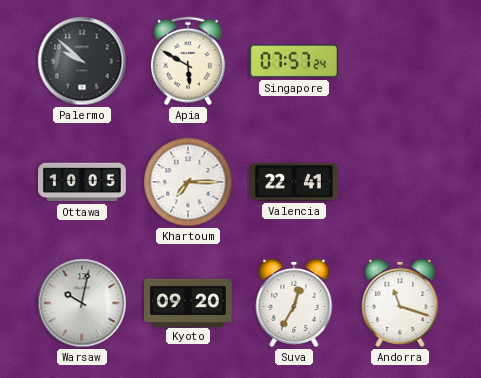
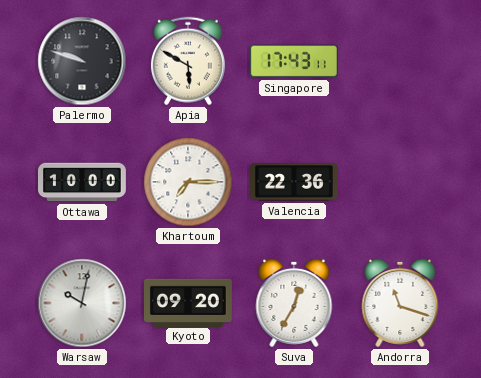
Palermo: 9:52 -> 9:48 (82, 61)
Singapore: 07:57 -> 17:43 (294, 61)
Ottawa: 10:05 -> 10:00 (83, 182)
Valencia: 22:41 -> 22:36 (295, 182)
